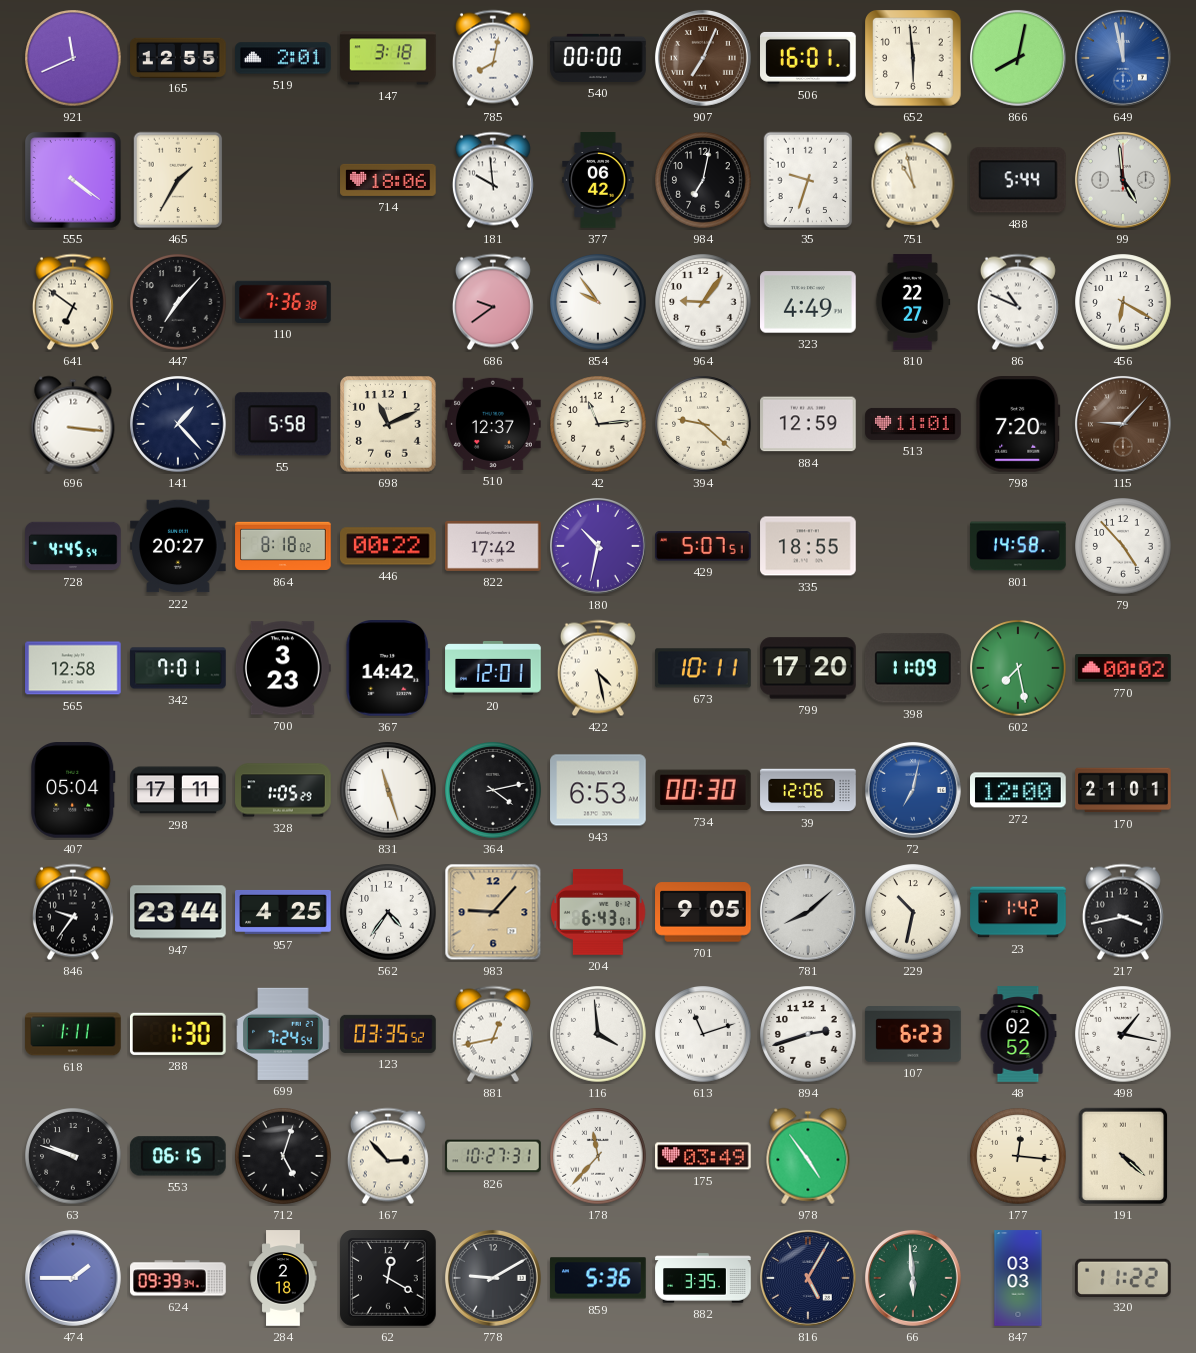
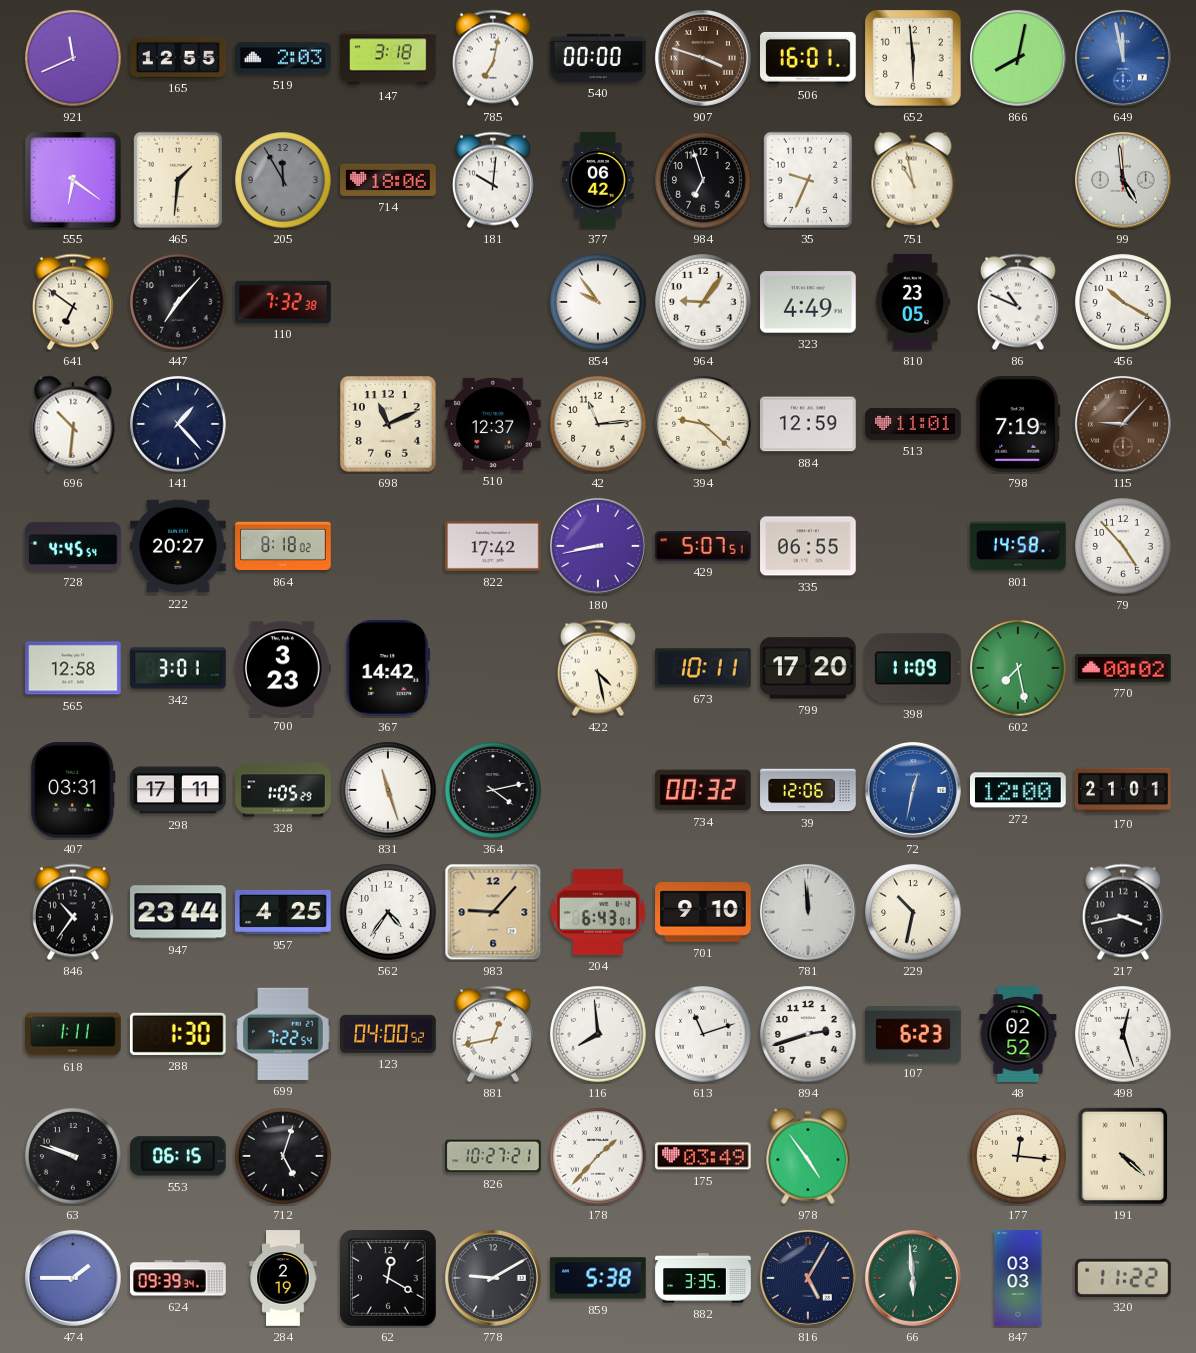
519: 2:01 -> 2:03 (283, 58)
785: 8:02 -> 7:02 (493, 58)
907: 7:04 -> 3:48 (703, 58)
555: 4:21 -> 6:21 (74, 181)
465: 1:35 -> 1:31 (178, 180)
205: none -> 11:55 (283, 180)
181: 9:59 -> 10:01 (493, 180)
984: 7:02 -> 6:57 (703, 180)
35: 9:33 -> 9:34 (808, 180)
488: 5:44 -> none (1018, 180)
110: 7:36 -> 7:32 (283, 302)
686: 9:39 -> none (493, 302)
810: 22:27 -> 23:05 (913, 302)
456: 6:20 -> 10:20 (1123, 302)
696: 3:16 -> 10:31 (73, 424)
55: 5:58 -> none (283, 424)
798: 7:20 -> 7:19 (1018, 425)
446: 00:22 -> none (389, 546)
180: 10:32 -> 8:43 (598, 546)
335: 18:55 -> 06:55 (808, 546)
342: 7:01 -> 3:01 (178, 668)
20: 12:01 -> none (493, 669)
407: 05:04 -> 03:31 (73, 791)
943: 6:53 -> none (598, 790)
734: 00:30 -> 00:32 (703, 790)
72: 7:02 -> 12:32 (913, 790)
846: 9:36 -> 10:36 (73, 912)
701: 9:05 -> 9:10 (703, 912)
781: 8:08 -> 11:59 (808, 912)
23: 1:42 -> none (1018, 912)
699: 7:24 -> 7:22 (283, 1034)
123: 03:35 -> 04:00 (388, 1034)
116: 3:59 -> 7:59 (598, 1034)
498: 1:17 -> 12:27 (1123, 1034)
167: 2:53 -> none (388, 1156)
826: 10:27:31 -> 10:27:21 (493, 1156)
178: 11:37 -> 1:37 (598, 1156)
284: 2:18 -> 2:19 (283, 1278)
859: 5:36 -> 5:38 (598, 1278)
